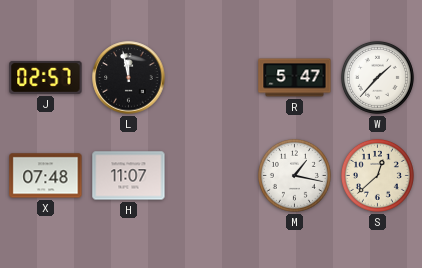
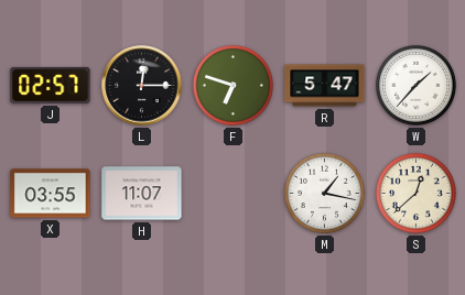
L: 11:58 -> 12:15 (142, 86)
F: none -> 6:48 (233, 85)
X: 07:48 -> 03:55 (51, 194)
